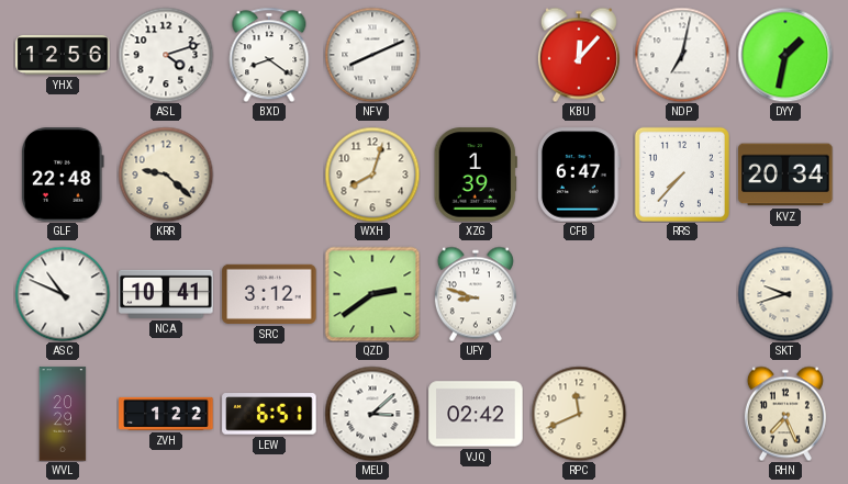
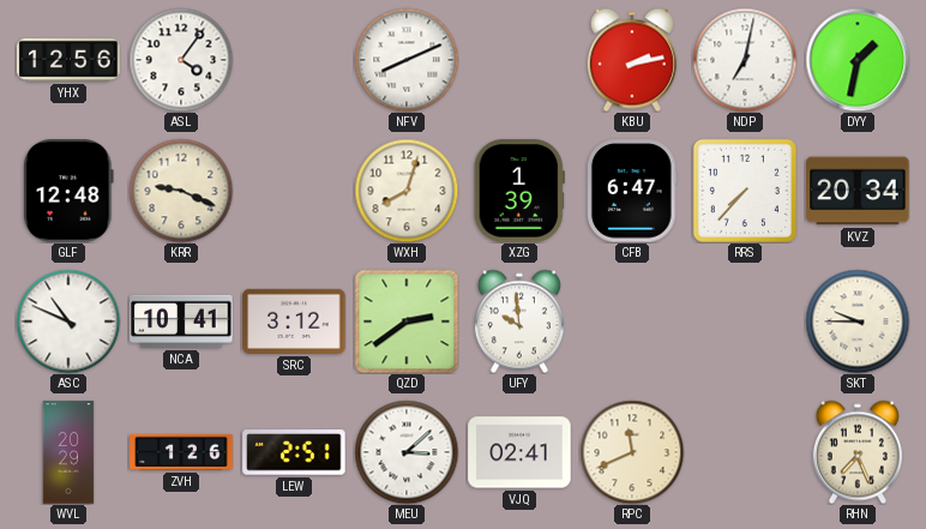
ASL: 4:12 -> 4:06 (181, 60)
BXD: 8:21 -> none (269, 55)
KBU: 12:07 -> 2:13 (632, 60)
GLF: 22:48 -> 12:48 (68, 191)
KRR: 9:22 -> 9:19 (181, 191)
UFY: 8:48 -> 9:59 (519, 321)
SKT: 9:42 -> 9:45 (858, 321)
ZVH: 1:22 -> 1:26 (181, 452)
LEW: 6:51 -> 2:51 (294, 452)
VJQ: 02:42 -> 02:41 (519, 452)
